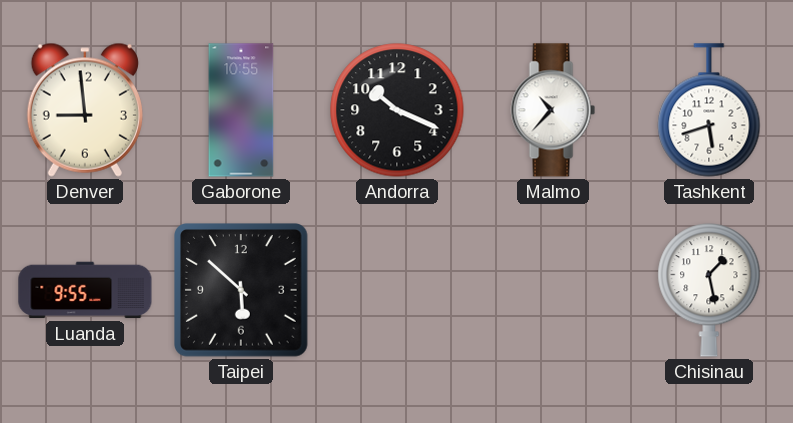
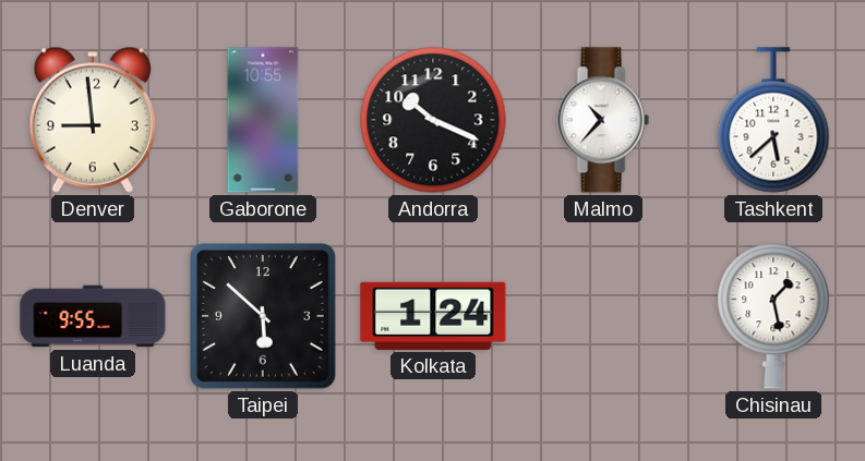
Tashkent: 5:42 -> 5:38 (773, 120)
Kolkata: none -> 1:24 (433, 316)
